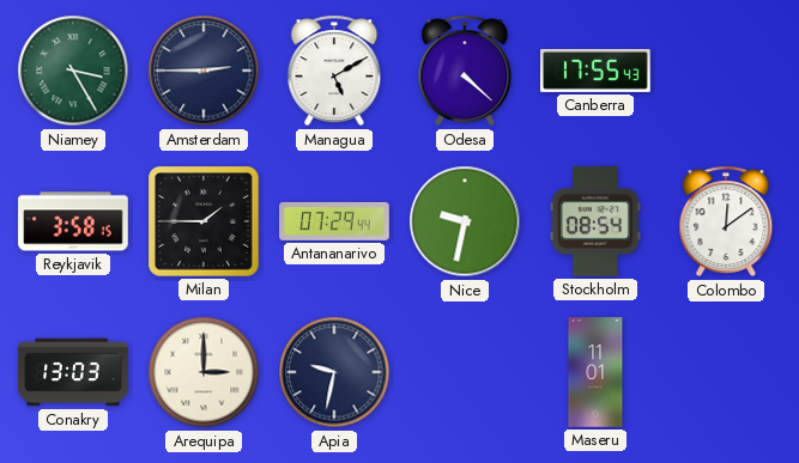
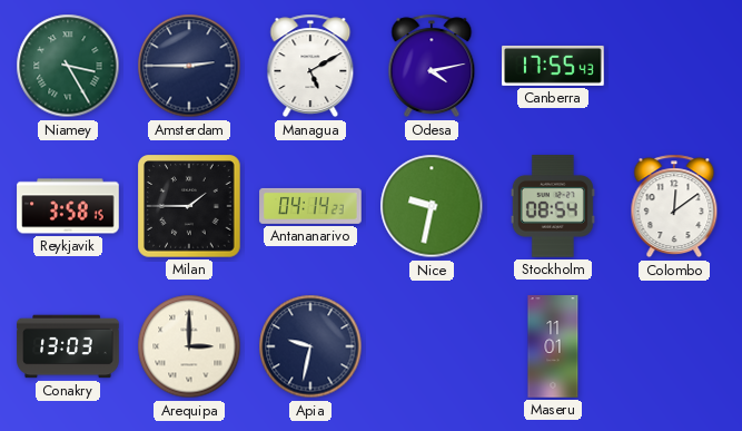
Odesa: 4:22 -> 4:13 (432, 66)
Antananarivo: 07:29 -> 04:14 (310, 206)
